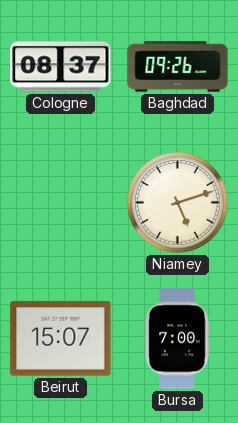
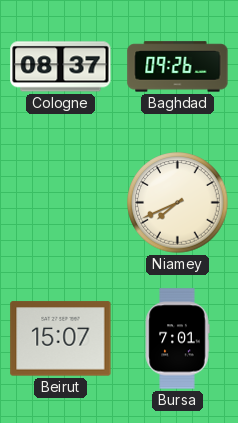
Niamey: 5:12 -> 7:41 (178, 203)
Bursa: 7:00 -> 7:01 (177, 339)
